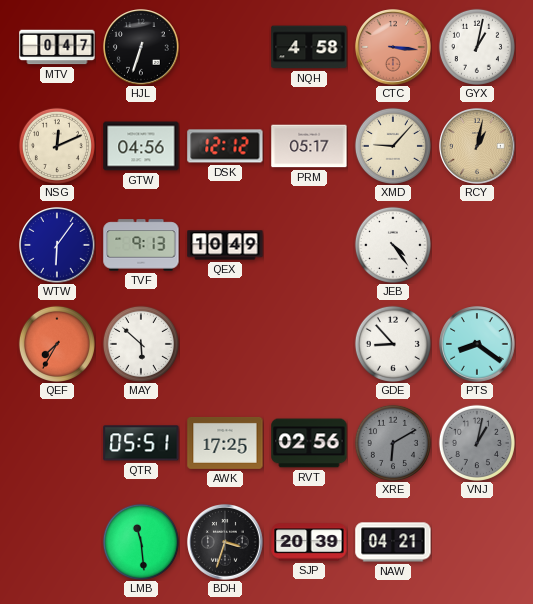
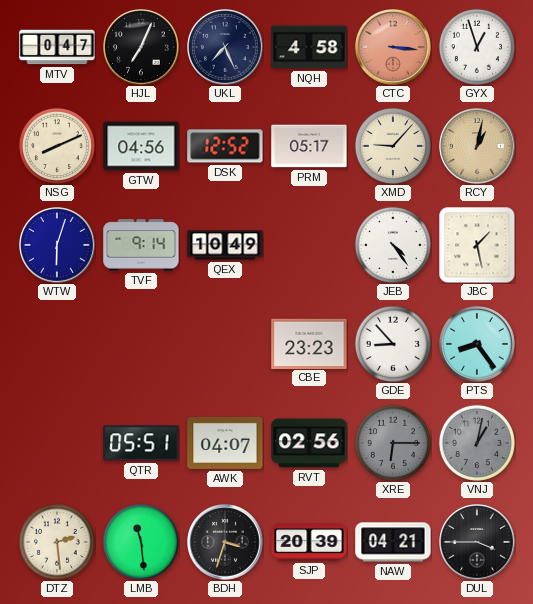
HJL: 6:33 -> 7:04 (141, 47)
UKL: none -> 7:26 (225, 47)
GYX: 1:02 -> 12:57 (477, 47)
NSG: 12:11 -> 8:11 (57, 146)
DSK: 12:12 -> 12:52 (225, 146)
WTW: 6:06 -> 6:03 (57, 245)
TVF: 9:13 -> 9:14 (141, 245)
JBC: none -> 1:28 (477, 245)
QEF: 7:35 -> none (57, 344)
MAY: 5:52 -> none (141, 344)
CBE: none -> 23:23 (309, 343)
PTS: 8:21 -> 8:24 (477, 344)
AWK: 17:25 -> 04:07 (225, 443)
XRE: 6:10 -> 6:15 (393, 443)
DTZ: none -> 2:29 (57, 542)
DUL: none -> 3:45 (477, 542)
